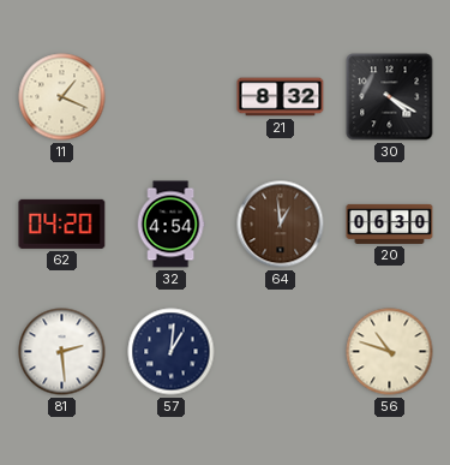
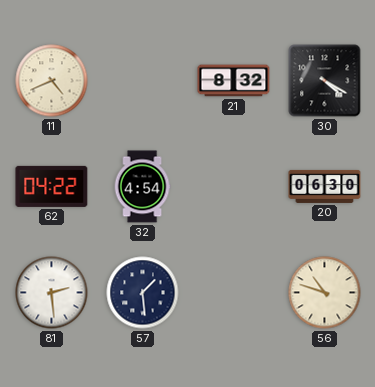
11: 1:19 -> 4:41 (52, 81)
62: 04:20 -> 04:22 (52, 186)
64: 12:59 -> none (281, 225)
57: 1:01 -> 1:29 (143, 293)
